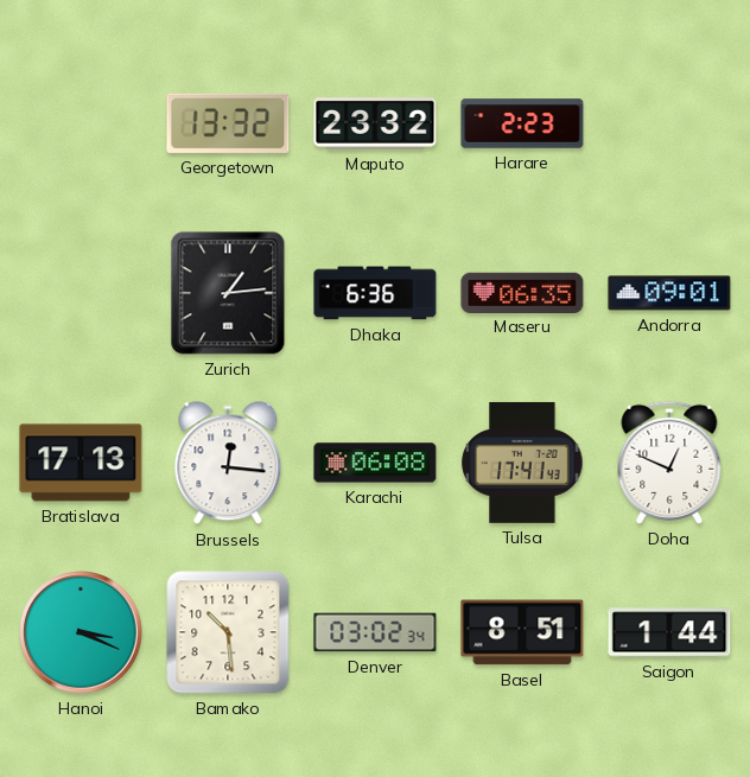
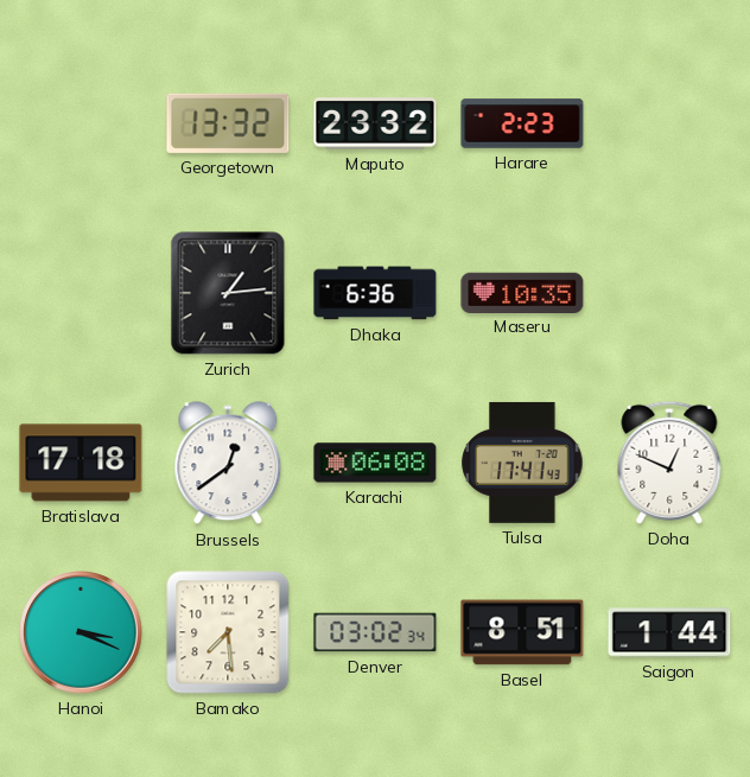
Maseru: 06:35 -> 10:35 (522, 292)
Andorra: 09:01 -> none (669, 293)
Bratislava: 17:13 -> 17:18 (81, 463)
Brussels: 12:16 -> 12:39 (228, 464)
Bamako: 10:29 -> 7:29 (228, 632)
